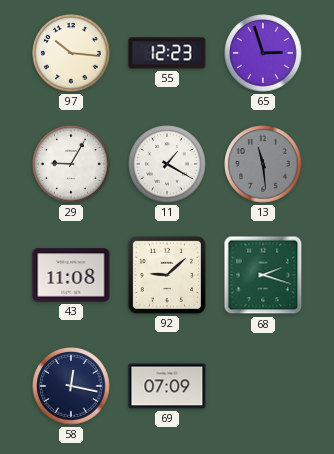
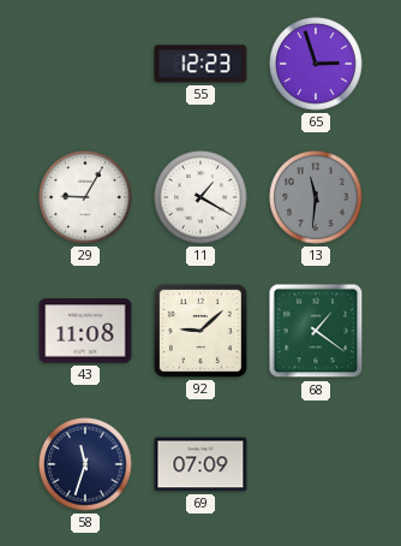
97: 10:16 -> none (71, 53)
13: 11:29 -> 11:31 (316, 197)
68: 2:18 -> 1:21 (316, 331)
58: 12:17 -> 11:33 (85, 464)
